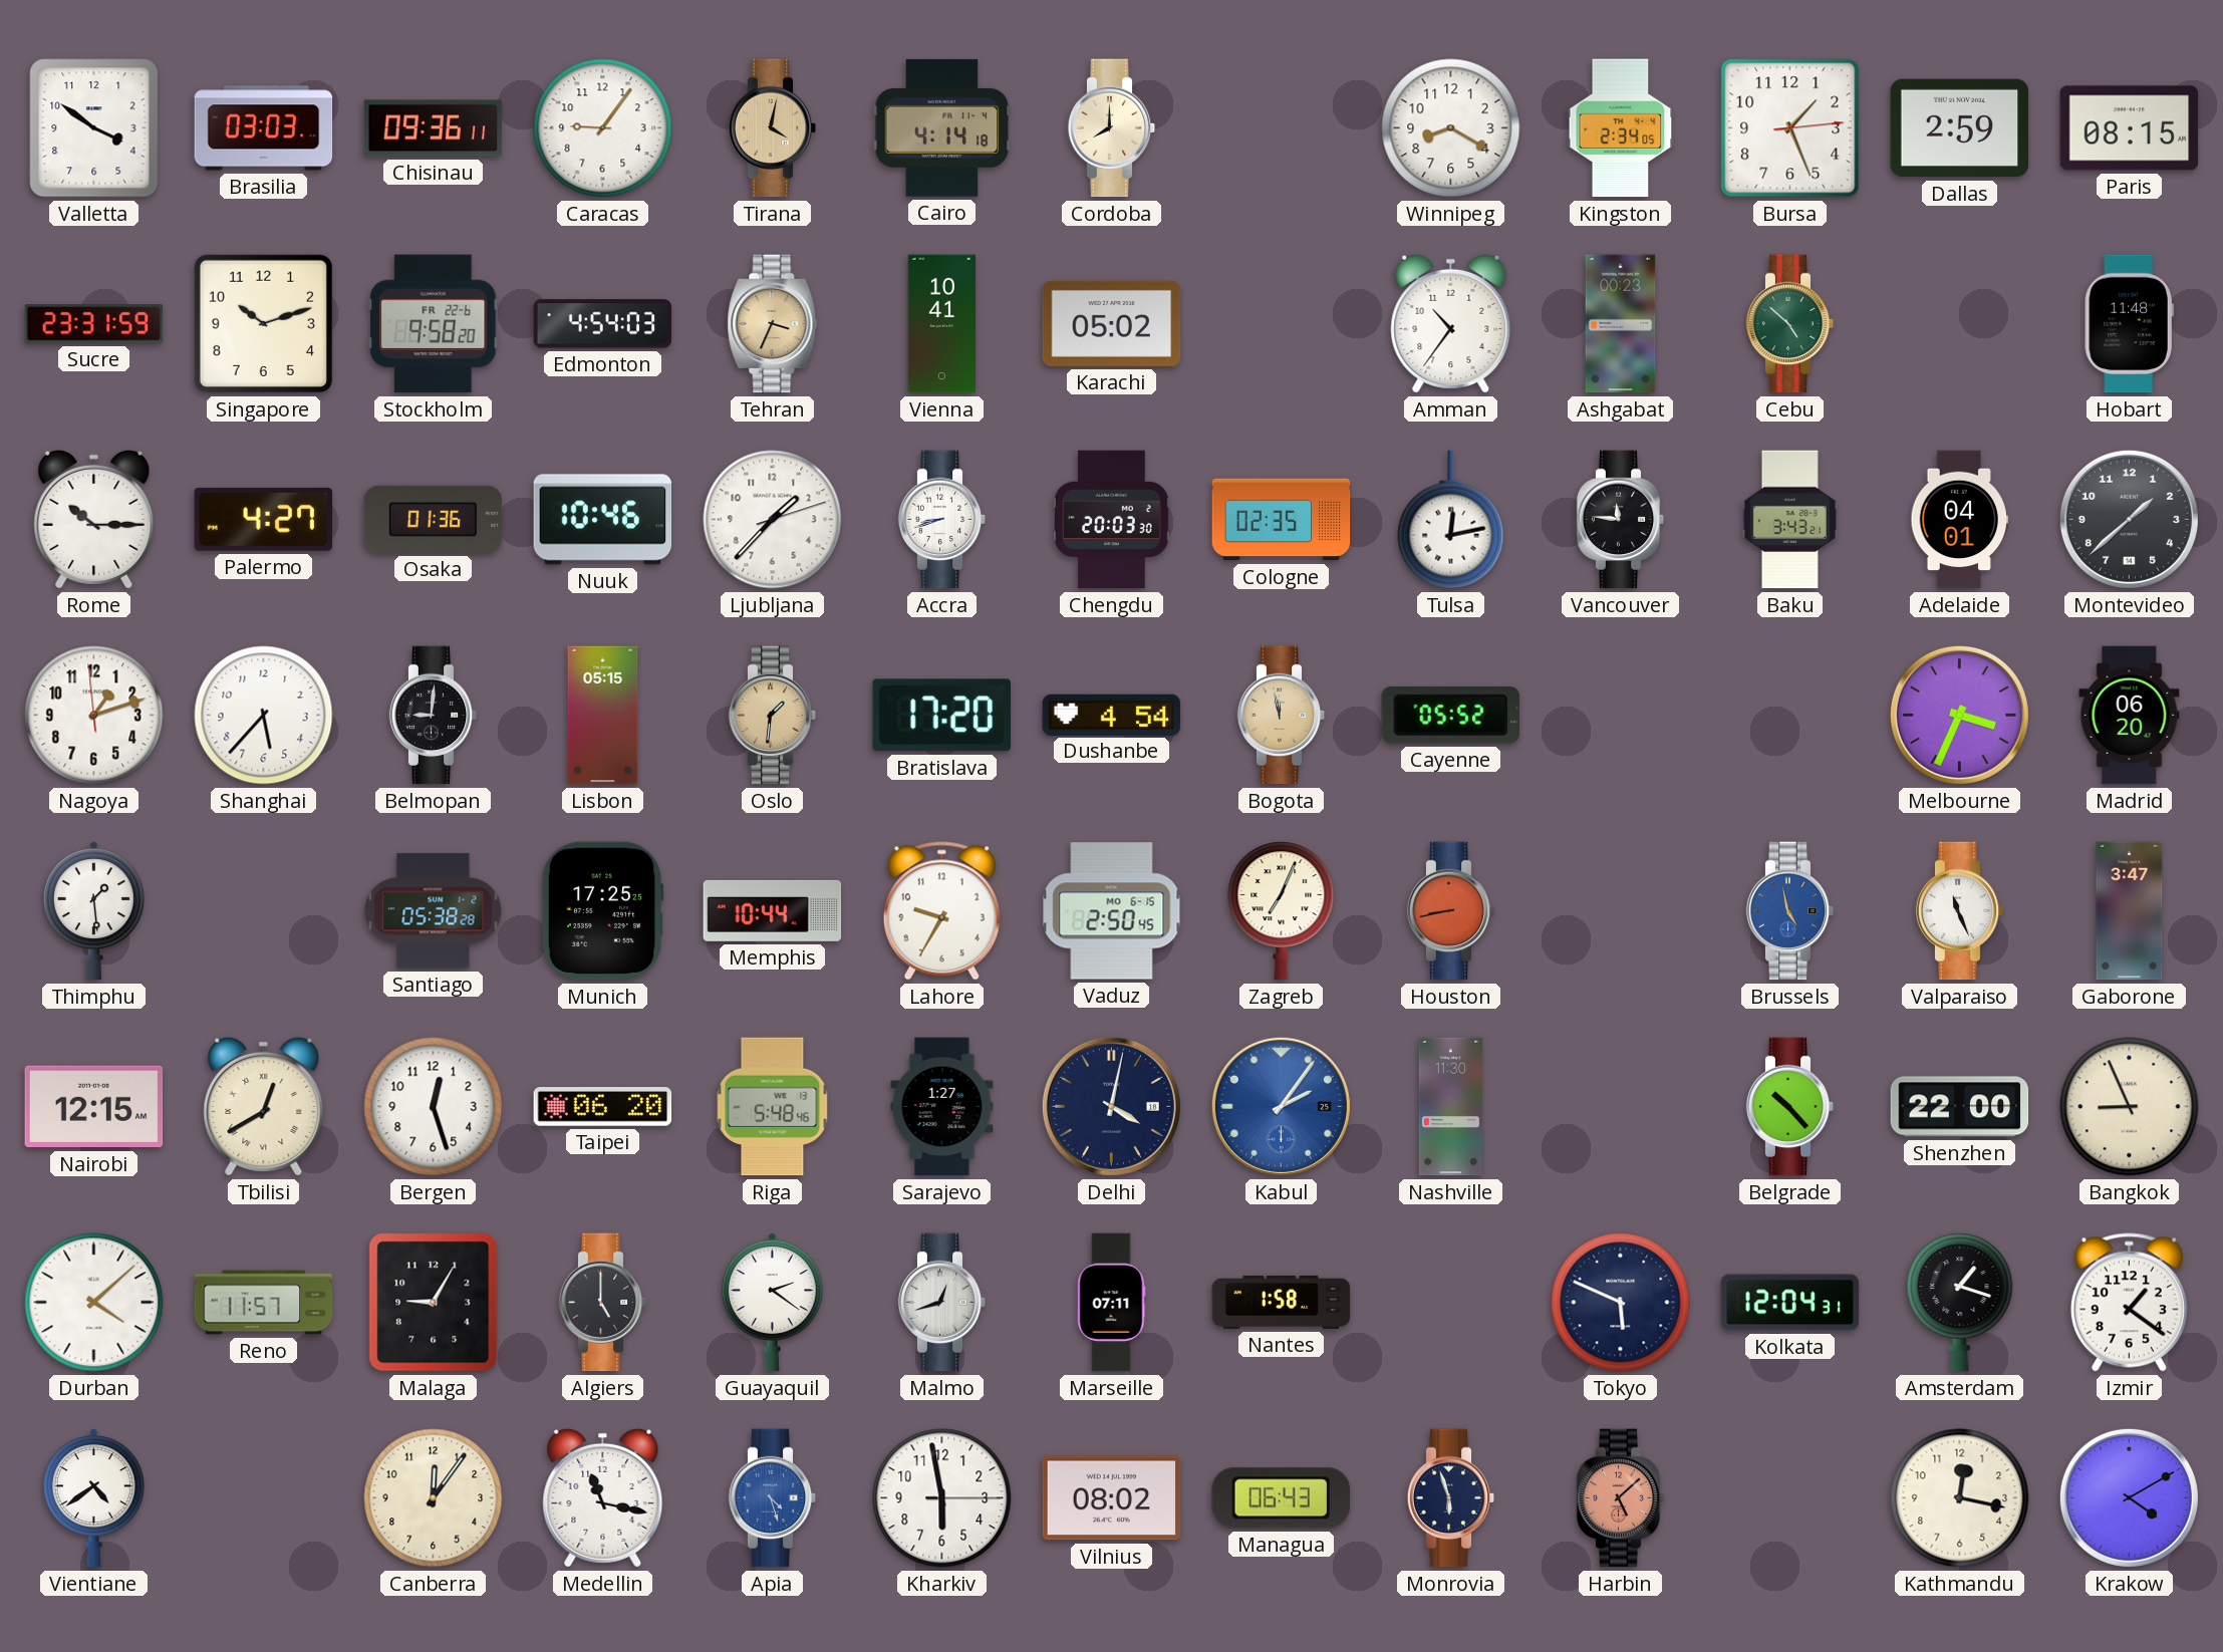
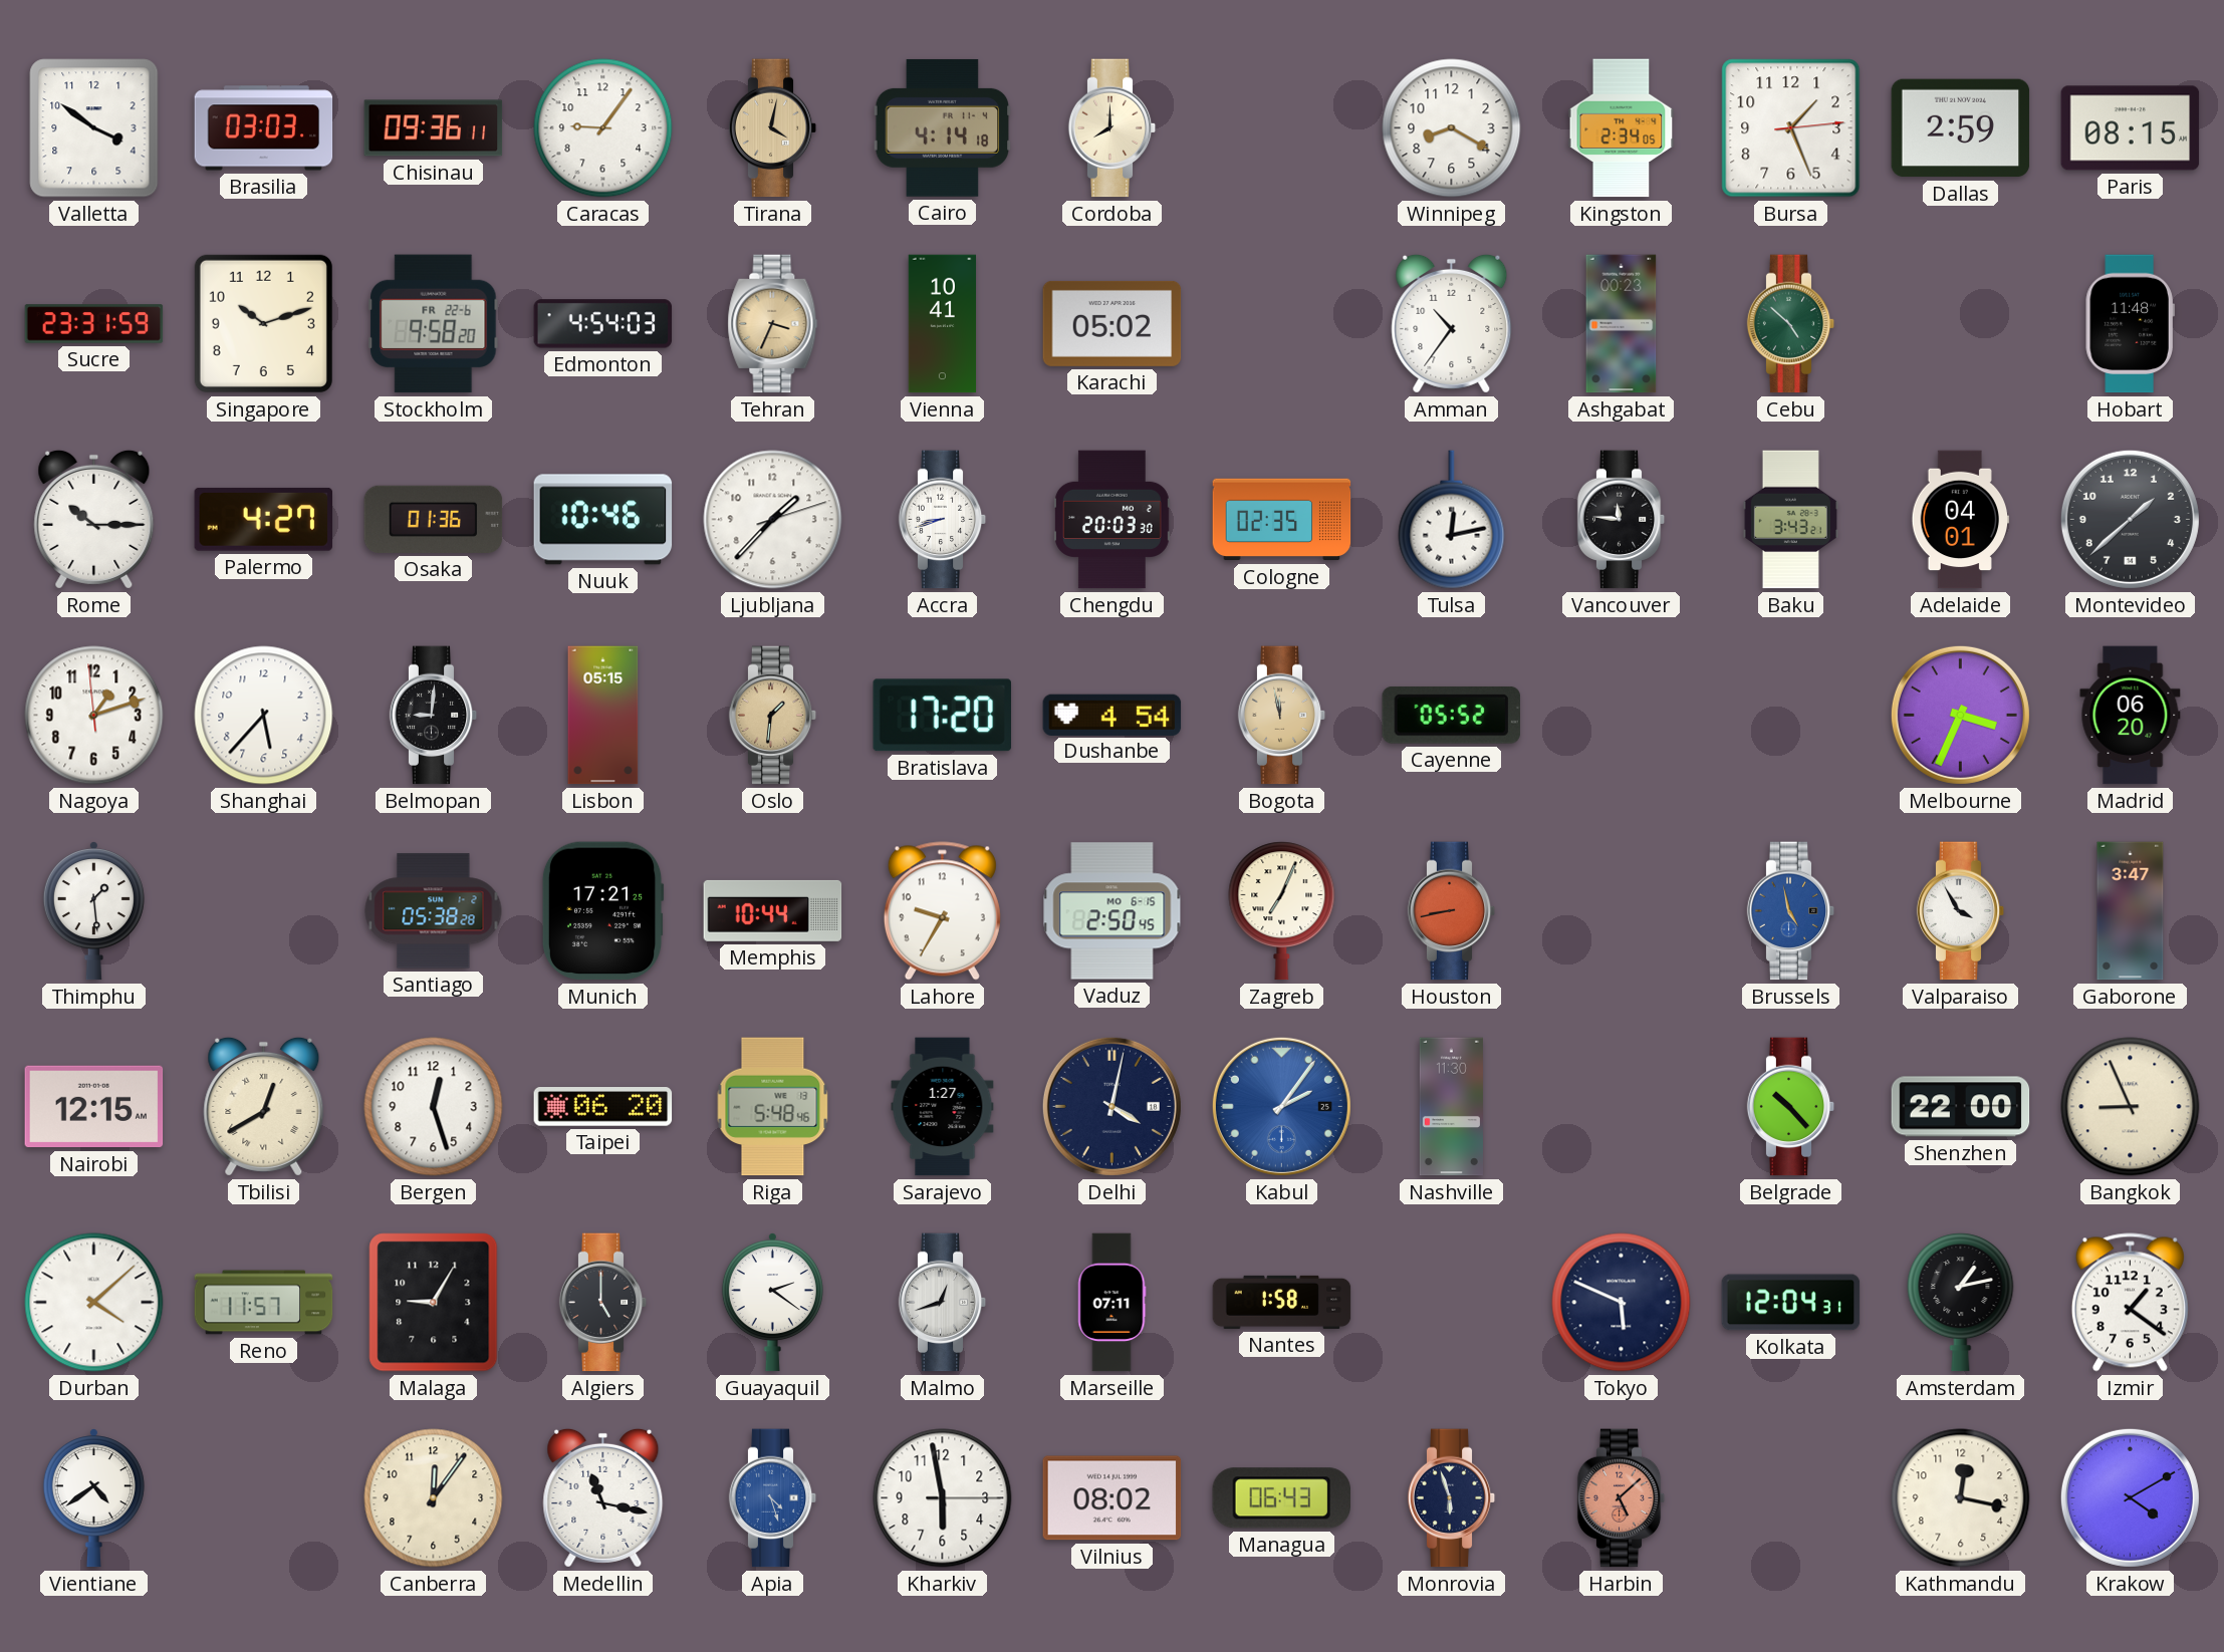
Munich: 17:25 -> 17:21 (602, 911)
Valparaiso: 11:26 -> 3:55 (1961, 911)
Amsterdam: 1:18 -> 1:13 (1961, 1303)
